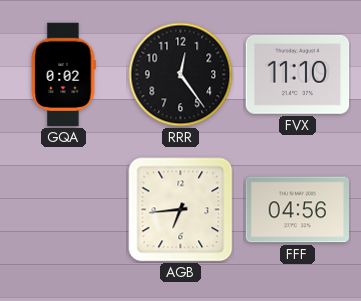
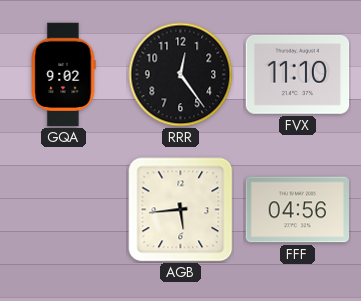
GQA: 0:02 -> 9:02 (63, 75)
AGB: 6:44 -> 5:44 (181, 210)
